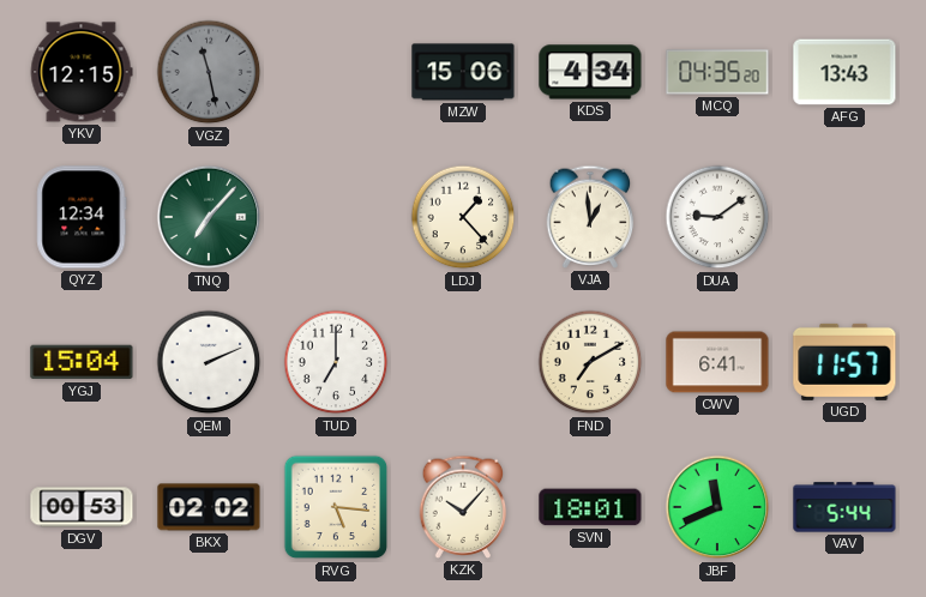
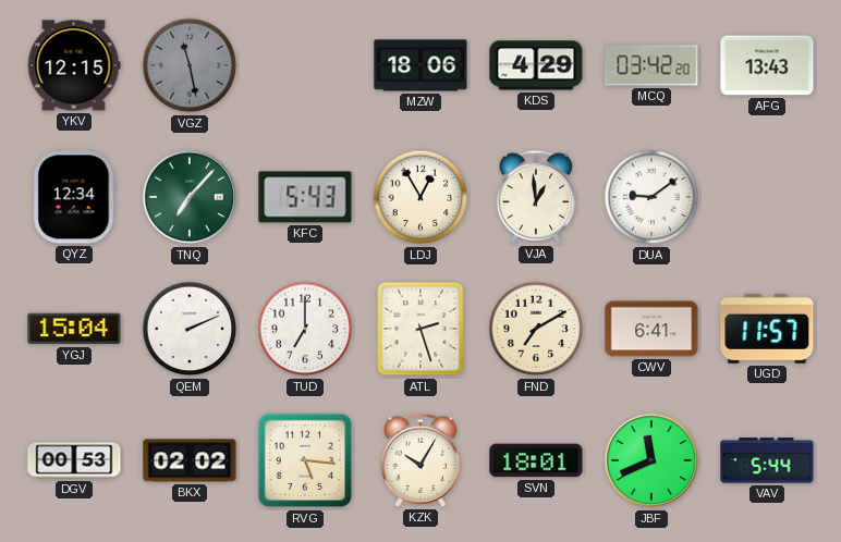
MZW: 15:06 -> 18:06 (421, 65)
KDS: 4:34 -> 4:29 (536, 65)
MCQ: 04:35 -> 03:42 (651, 65)
KFC: none -> 5:43 (305, 197)
LDJ: 1:23 -> 12:55 (421, 197)
ATL: none -> 2:27 (421, 329)
KZK: 10:07 -> 10:05 (421, 460)
